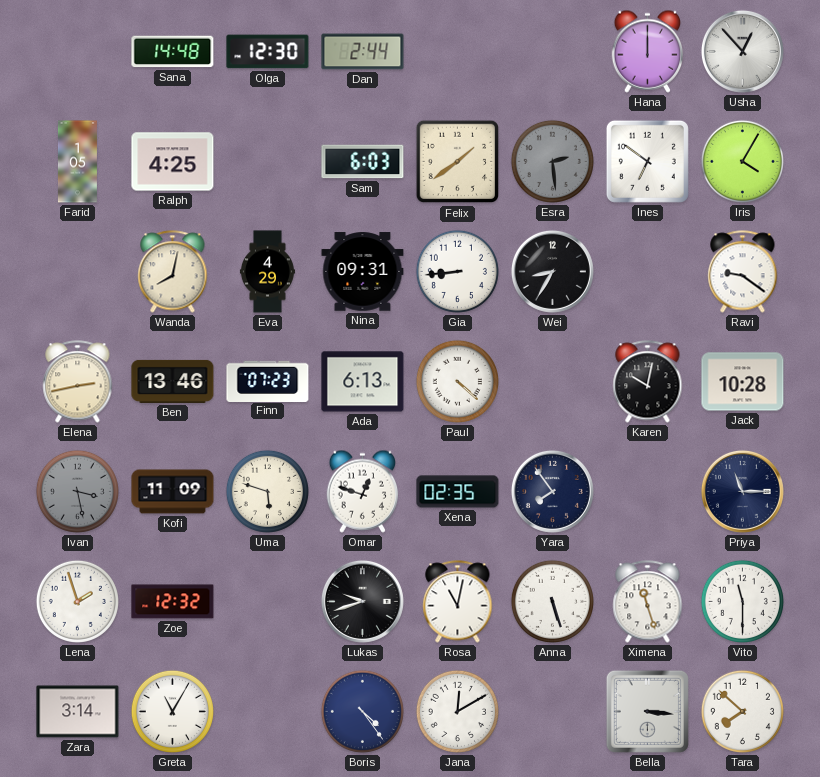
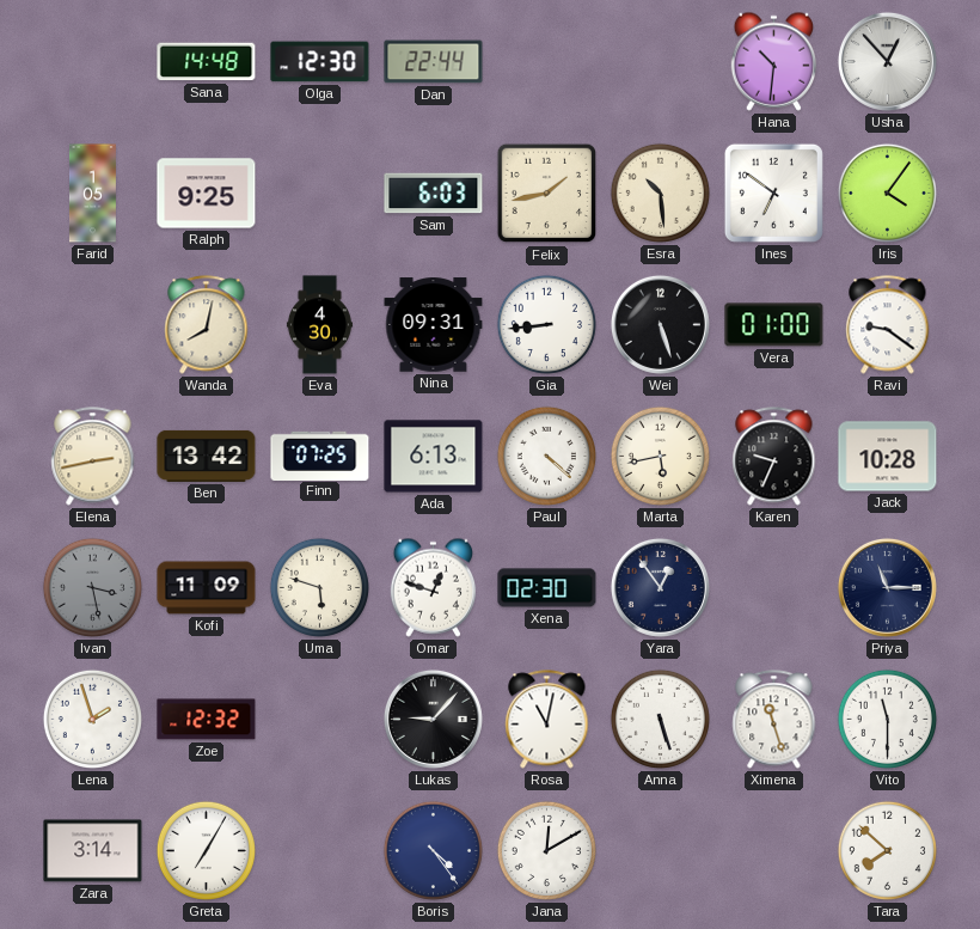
Dan: 2:44 -> 22:44 (434, 62)
Hana: 12:00 -> 10:31 (774, 61)
Ralph: 4:25 -> 9:25 (207, 194)
Felix: 1:39 -> 1:43 (547, 194)
Esra: 2:29 -> 10:29 (660, 192)
Esra dial: grey -> cream (660, 192)
Iris: 4:05 -> 4:06 (887, 192)
Eva: 4:29 -> 4:30 (319, 325)
Wei: 8:35 -> 5:27 (660, 324)
Vera: none -> 01:00 (774, 325)
Ben: 13:46 -> 13:42 (207, 456)
Finn: 07:23 -> 07:25 (320, 456)
Marta: none -> 5:43 (660, 456)
Karen: 10:02 -> 9:34 (774, 457)
Xena: 02:35 -> 02:30 (547, 588)
Yara: 7:54 -> 12:54 (660, 587)
Lukas: 9:42 -> 9:07 (433, 719)
Greta: 11:05 -> 7:05 (206, 850)
Bella: 3:16 -> none (647, 711)
